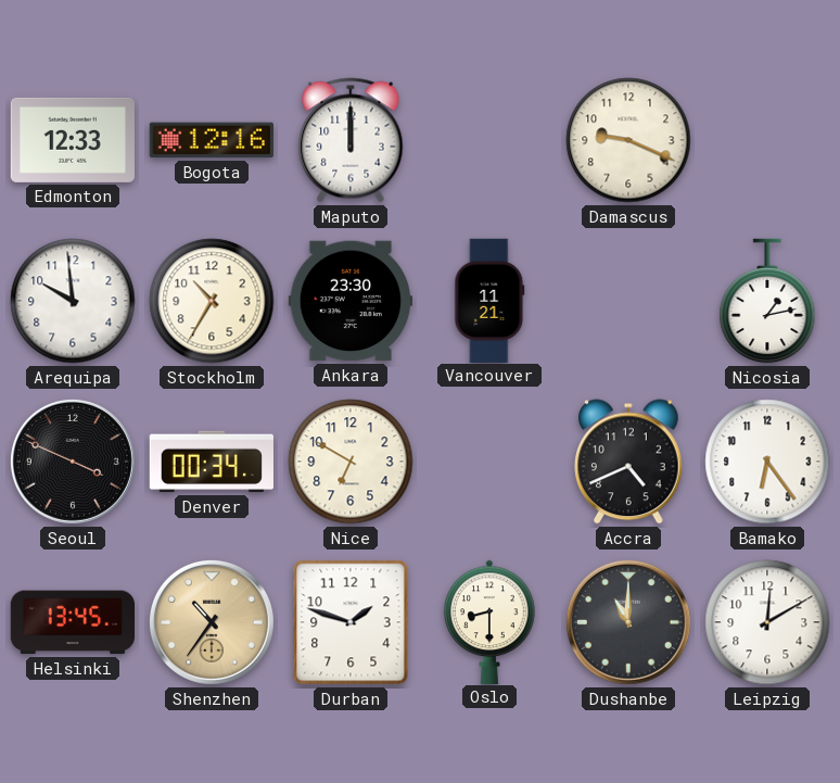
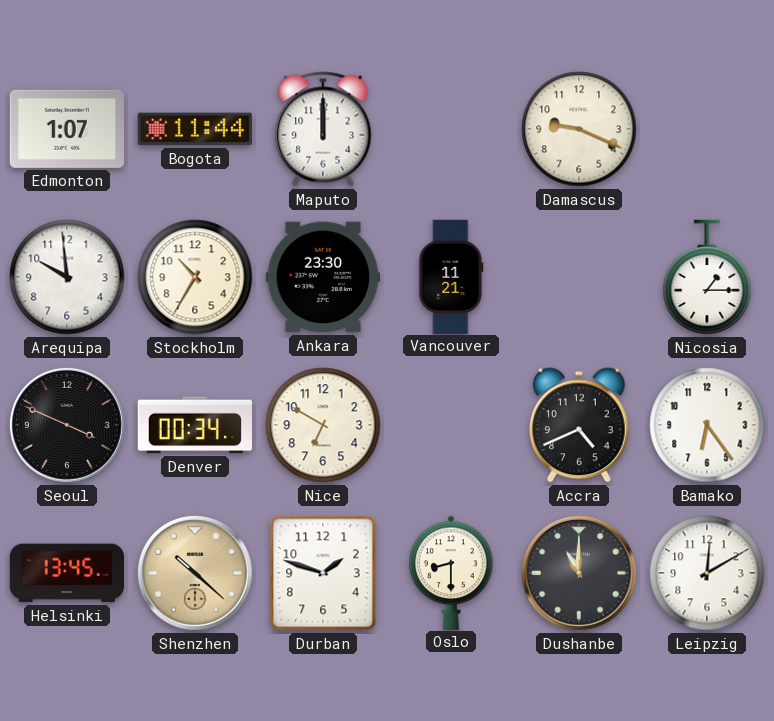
Edmonton: 12:33 -> 1:07 (67, 129)
Bogota: 12:16 -> 11:44 (195, 129)
Nicosia: 1:13 -> 1:15 (707, 277)
Shenzhen: 10:36 -> 10:22 (195, 573)
